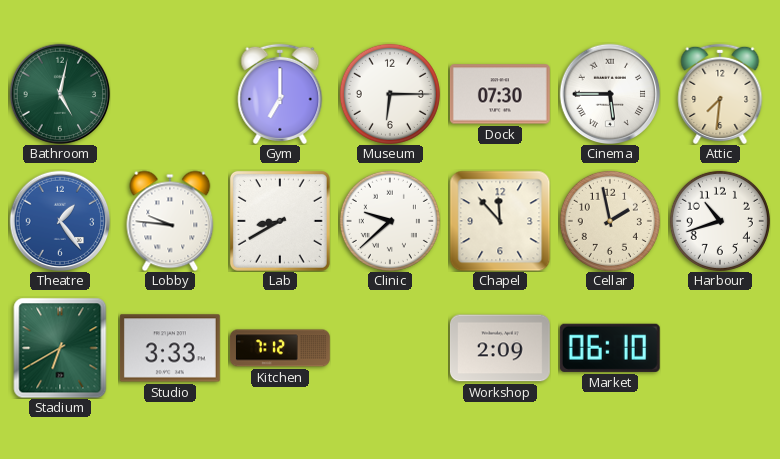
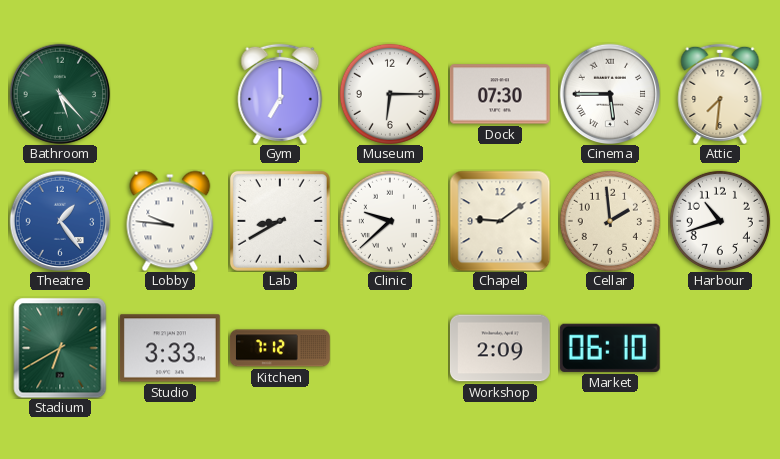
Bathroom: 5:02 -> 5:23 (60, 94)
Chapel: 11:53 -> 9:09 (500, 221)
Cellar: 1:58 -> 1:59 (610, 221)
